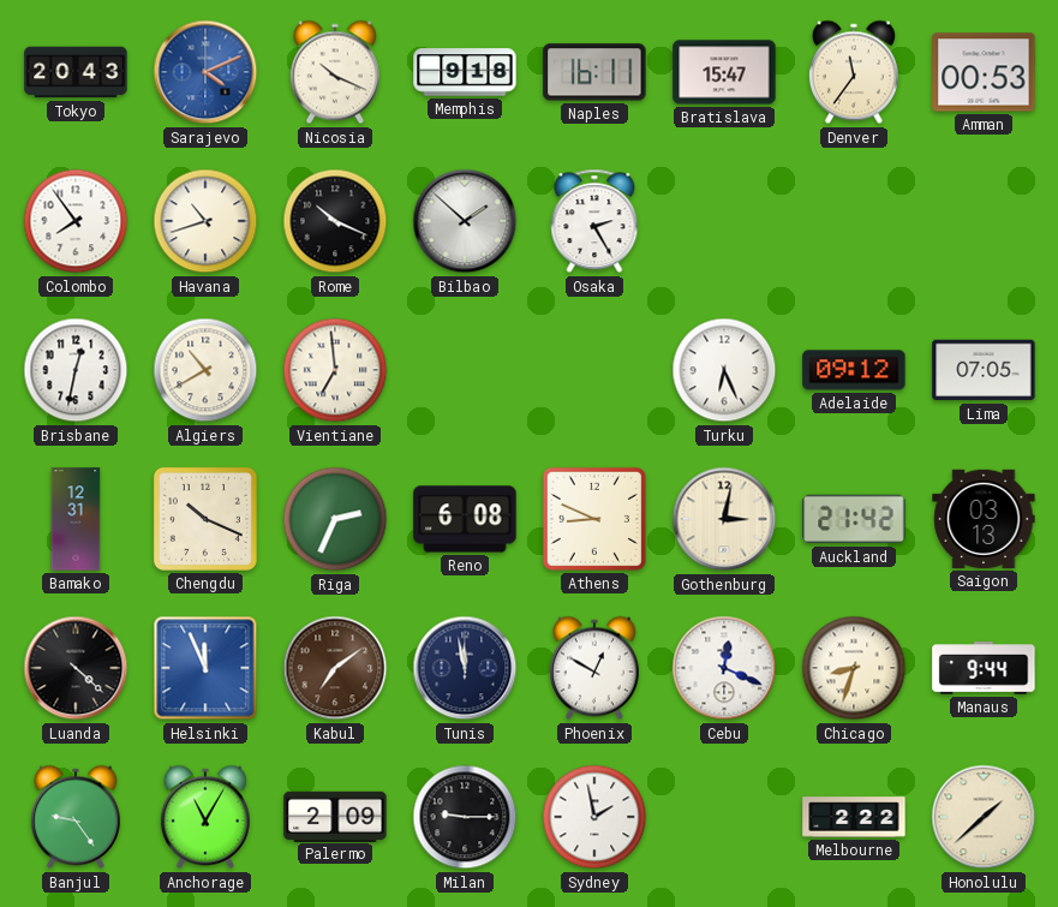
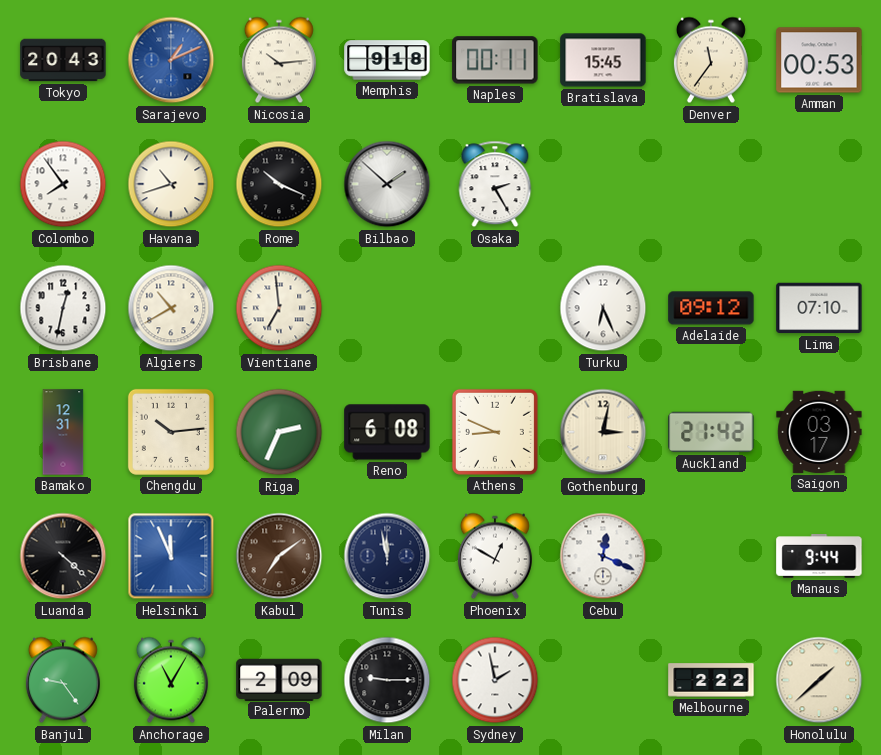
Sarajevo: 4:11 -> 1:11 (171, 60)
Nicosia: 10:19 -> 10:14 (279, 60)
Naples: 16:11 -> 00:11 (495, 60)
Bratislava: 15:47 -> 15:45 (603, 60)
Lima: 07:05 -> 07:10 (819, 308)
Chengdu: 10:19 -> 10:14 (171, 432)
Saigon: 03:13 -> 03:17 (819, 432)
Chicago: 8:33 -> none (854, 668)
